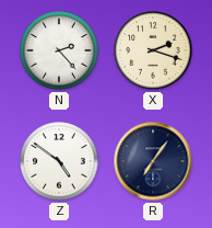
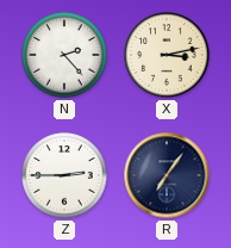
X: 2:18 -> 3:13 (167, 55)
Z: 4:51 -> 2:45 (64, 175)
